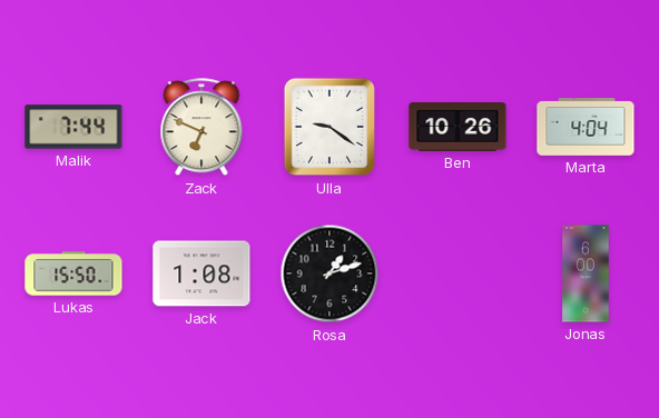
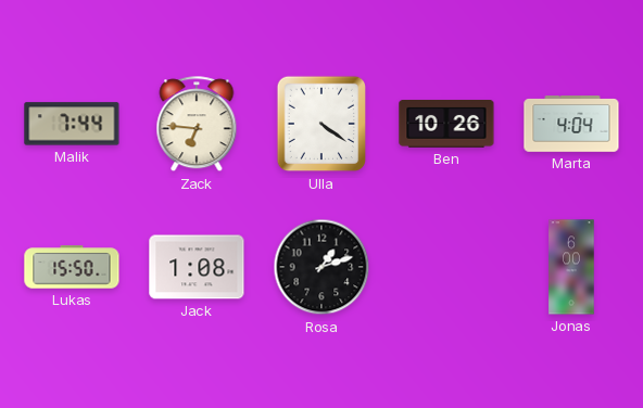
Zack: 6:49 -> 6:46 (197, 125)
Ulla: 9:21 -> 4:21 (321, 124)
